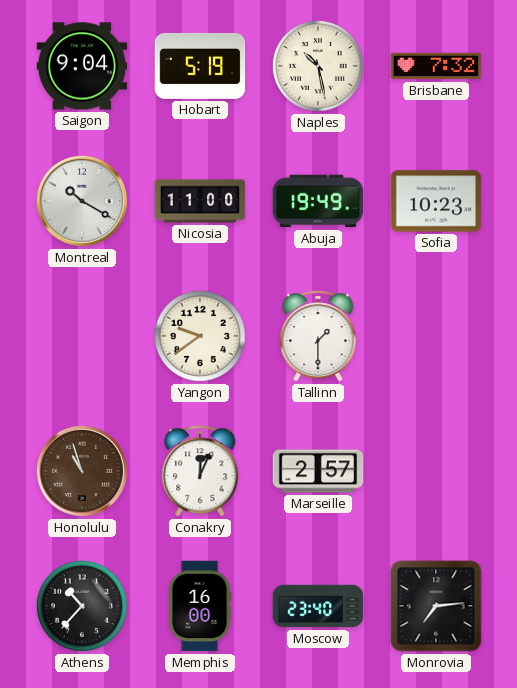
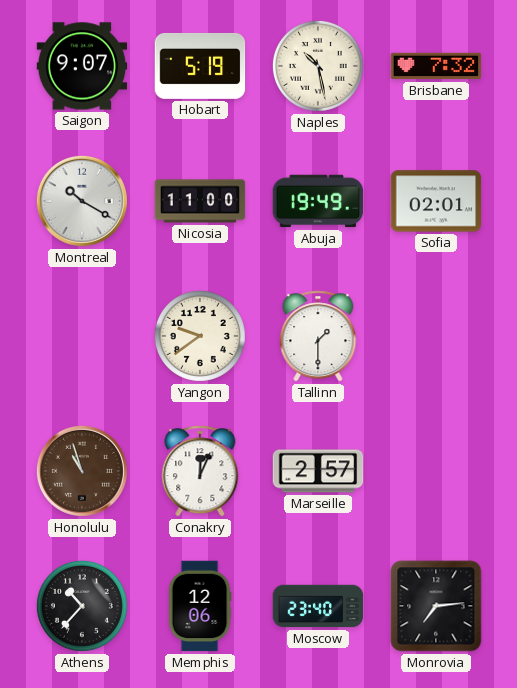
Saigon: 9:04 -> 9:07 (82, 66)
Sofia: 10:23 -> 02:01 (436, 201)
Memphis: 16:00 -> 12:06 (200, 606)
